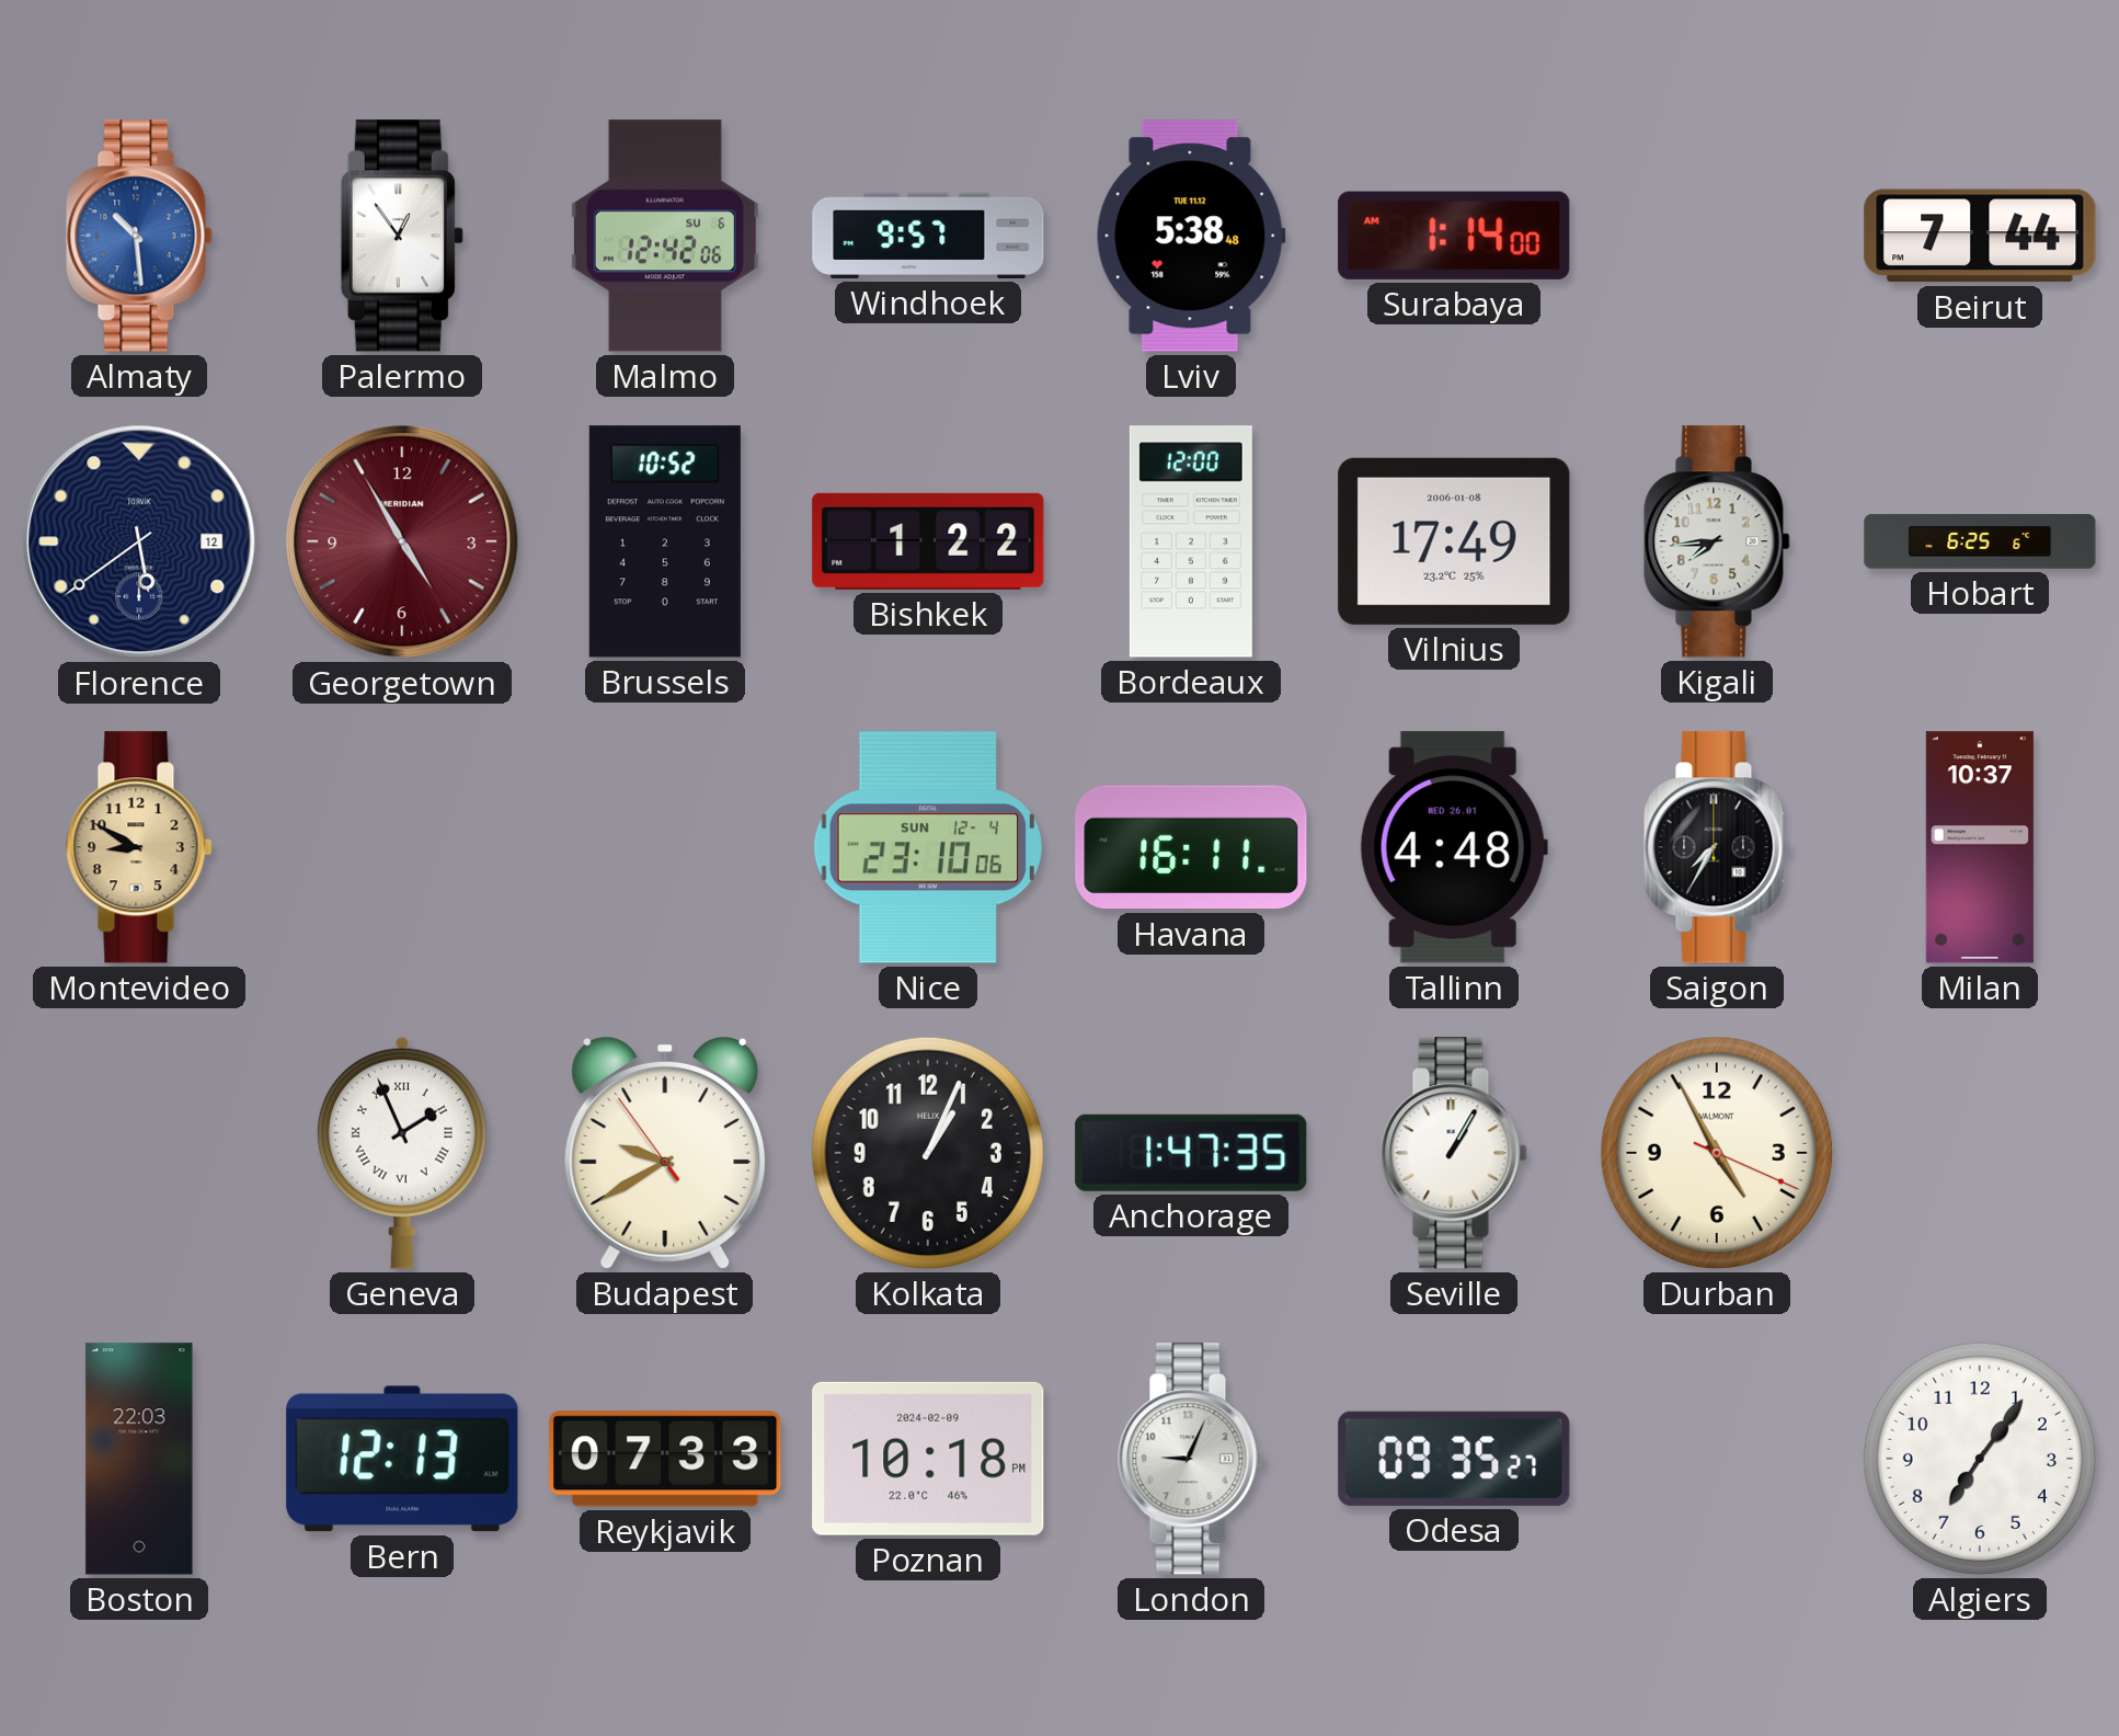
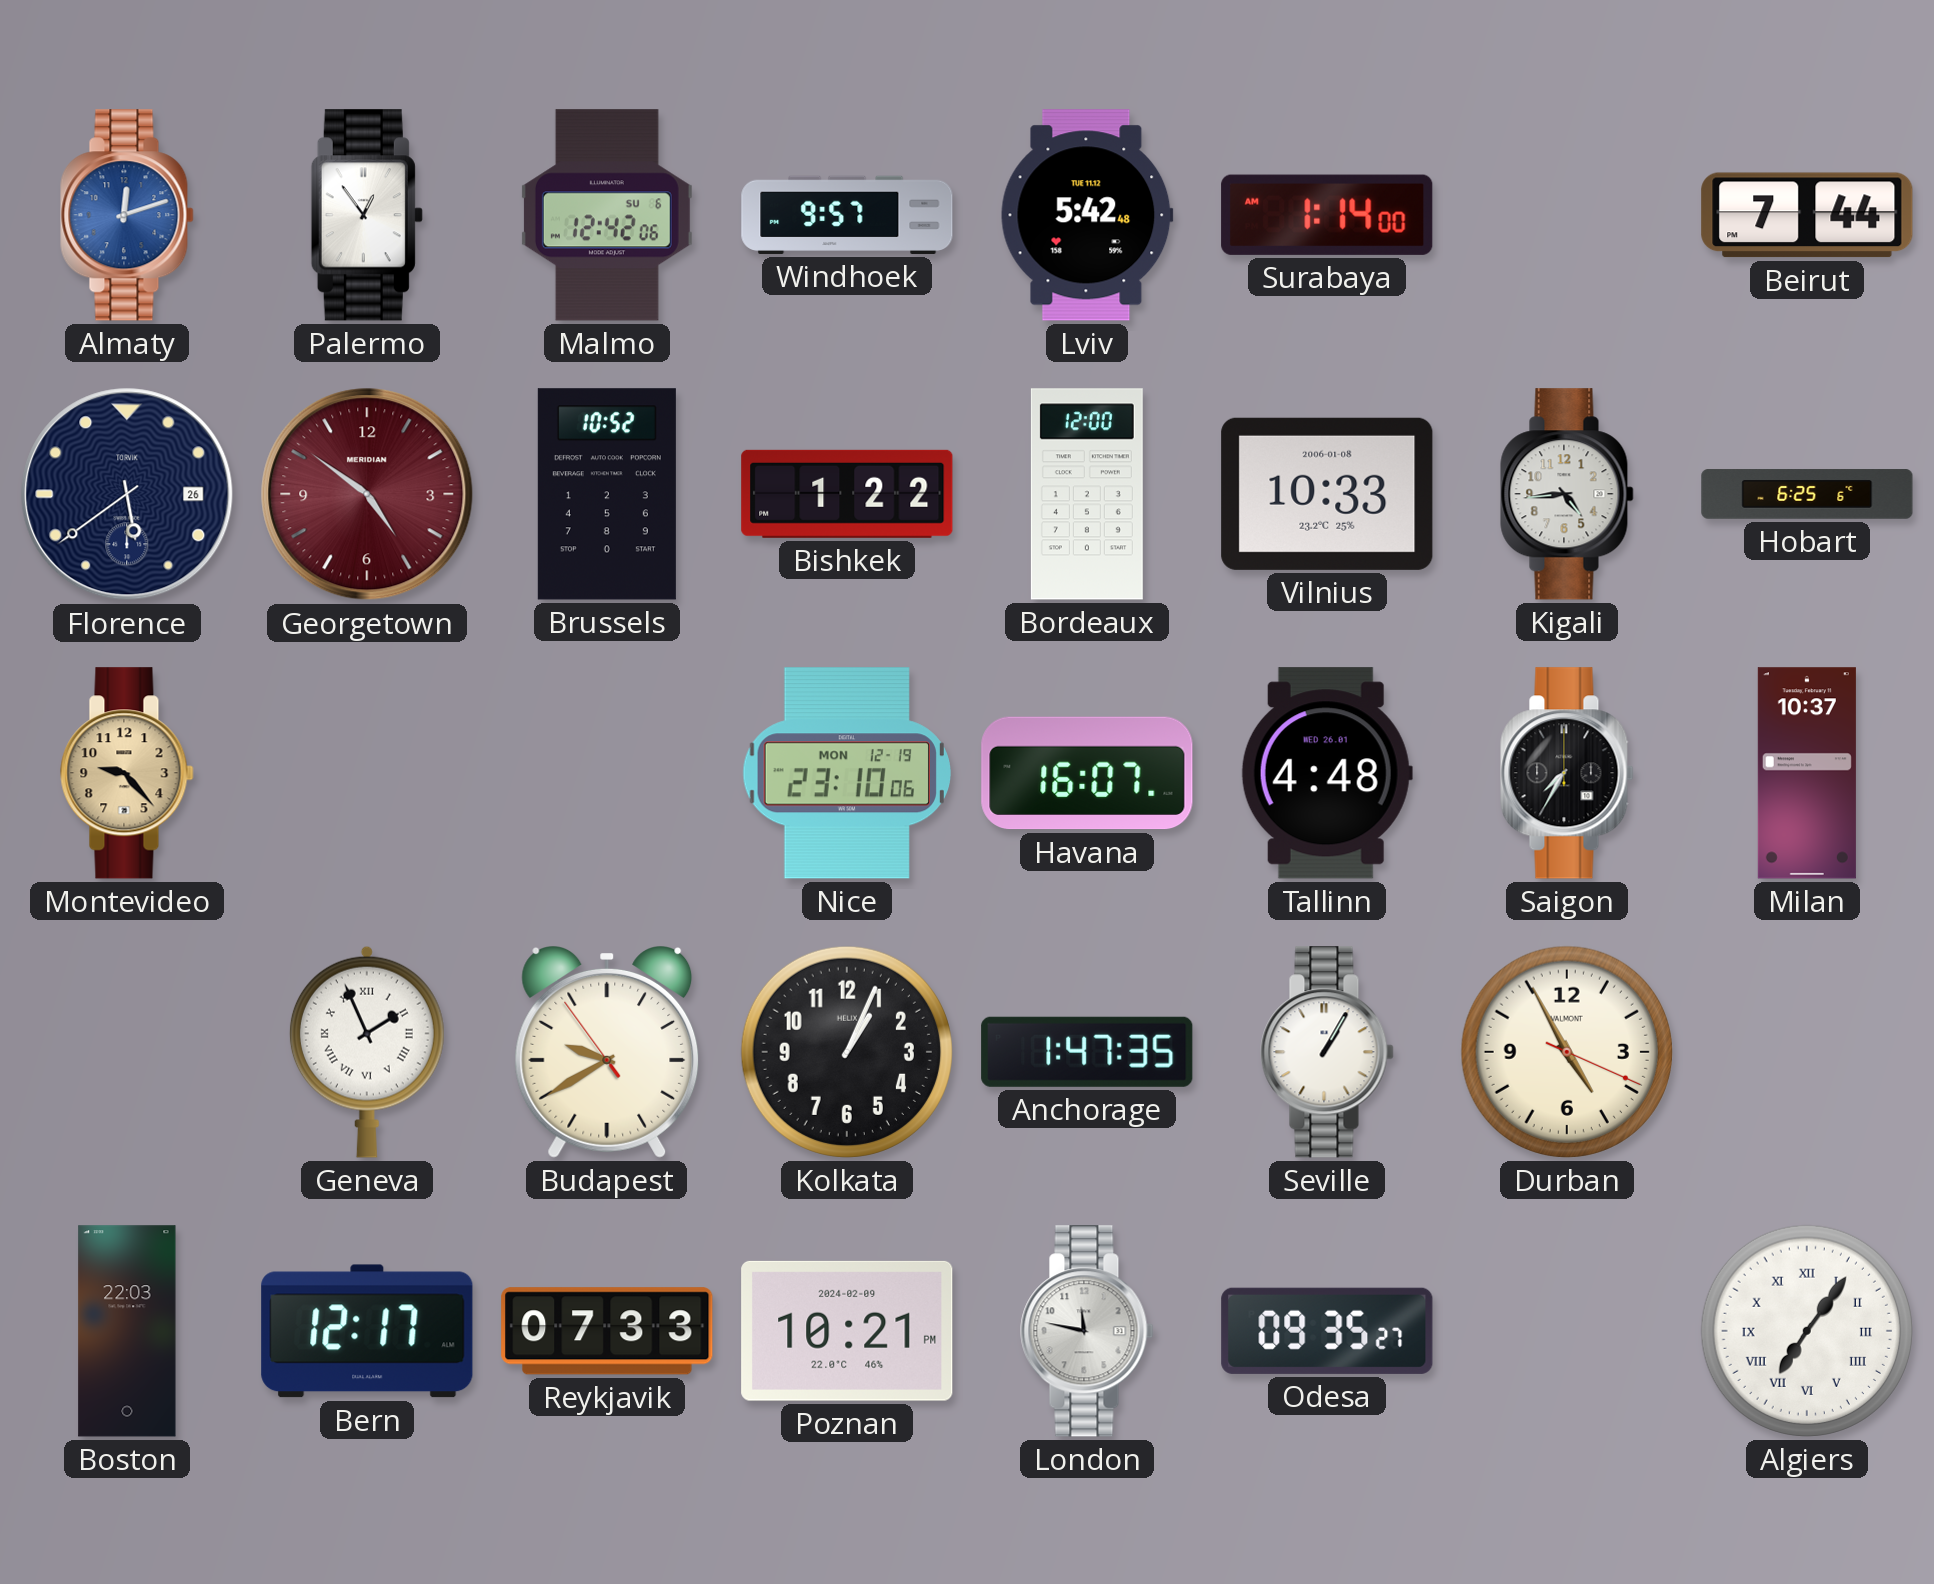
Almaty: 10:29 -> 12:12 (127, 215)
Lviv: 5:38 -> 5:42 (1087, 215)
Florence date: 12 -> 26 (127, 494)
Georgetown: 4:55 -> 4:51 (367, 494)
Vilnius: 17:49 -> 10:33 (1327, 494)
Kigali: 7:44 -> 4:44 (1567, 494)
Montevideo: 8:50 -> 9:23 (127, 773)
Nice date: SUN 12-4 -> MON 12-19 (847, 773)
Havana: 16:11 -> 16:07 (1087, 773)
Bern: 12:13 -> 12:17 (367, 1331)
Poznan: 10:18 -> 10:21 (847, 1331)
London: 9:04 -> 11:47 (1087, 1331)
Algiers numerals: Arabic -> Roman (1807, 1331)
